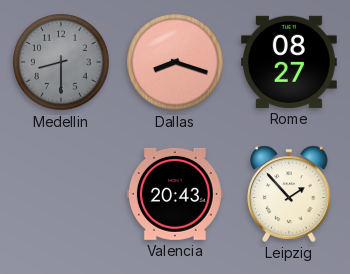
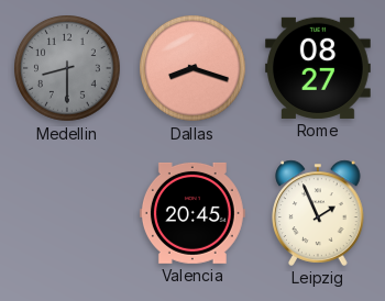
Valencia: 20:43 -> 20:45 (193, 213)
Leipzig: 1:53 -> 1:56 (318, 213)
